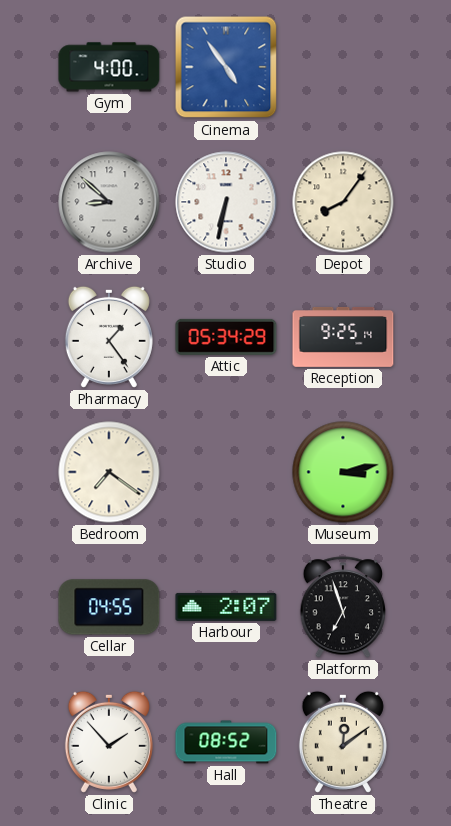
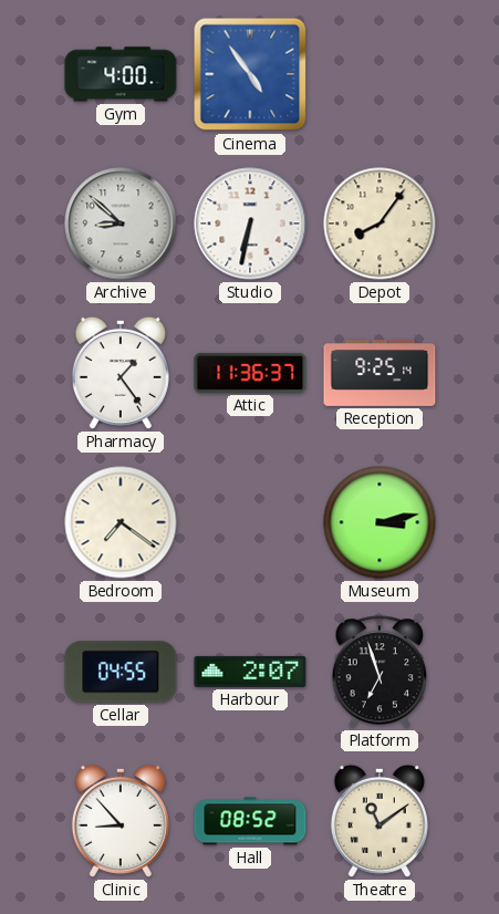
Attic: 05:34 -> 11:36 (250, 373)
Clinic: 1:53 -> 8:53 (121, 821)
Theatre: 12:09 -> 11:09 (380, 821)
